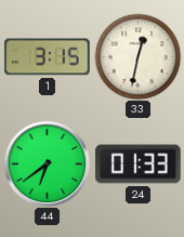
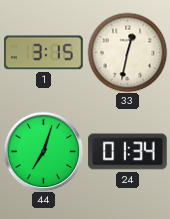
44: 6:39 -> 7:03 (43, 151)
24: 01:33 -> 01:34 (128, 152)
